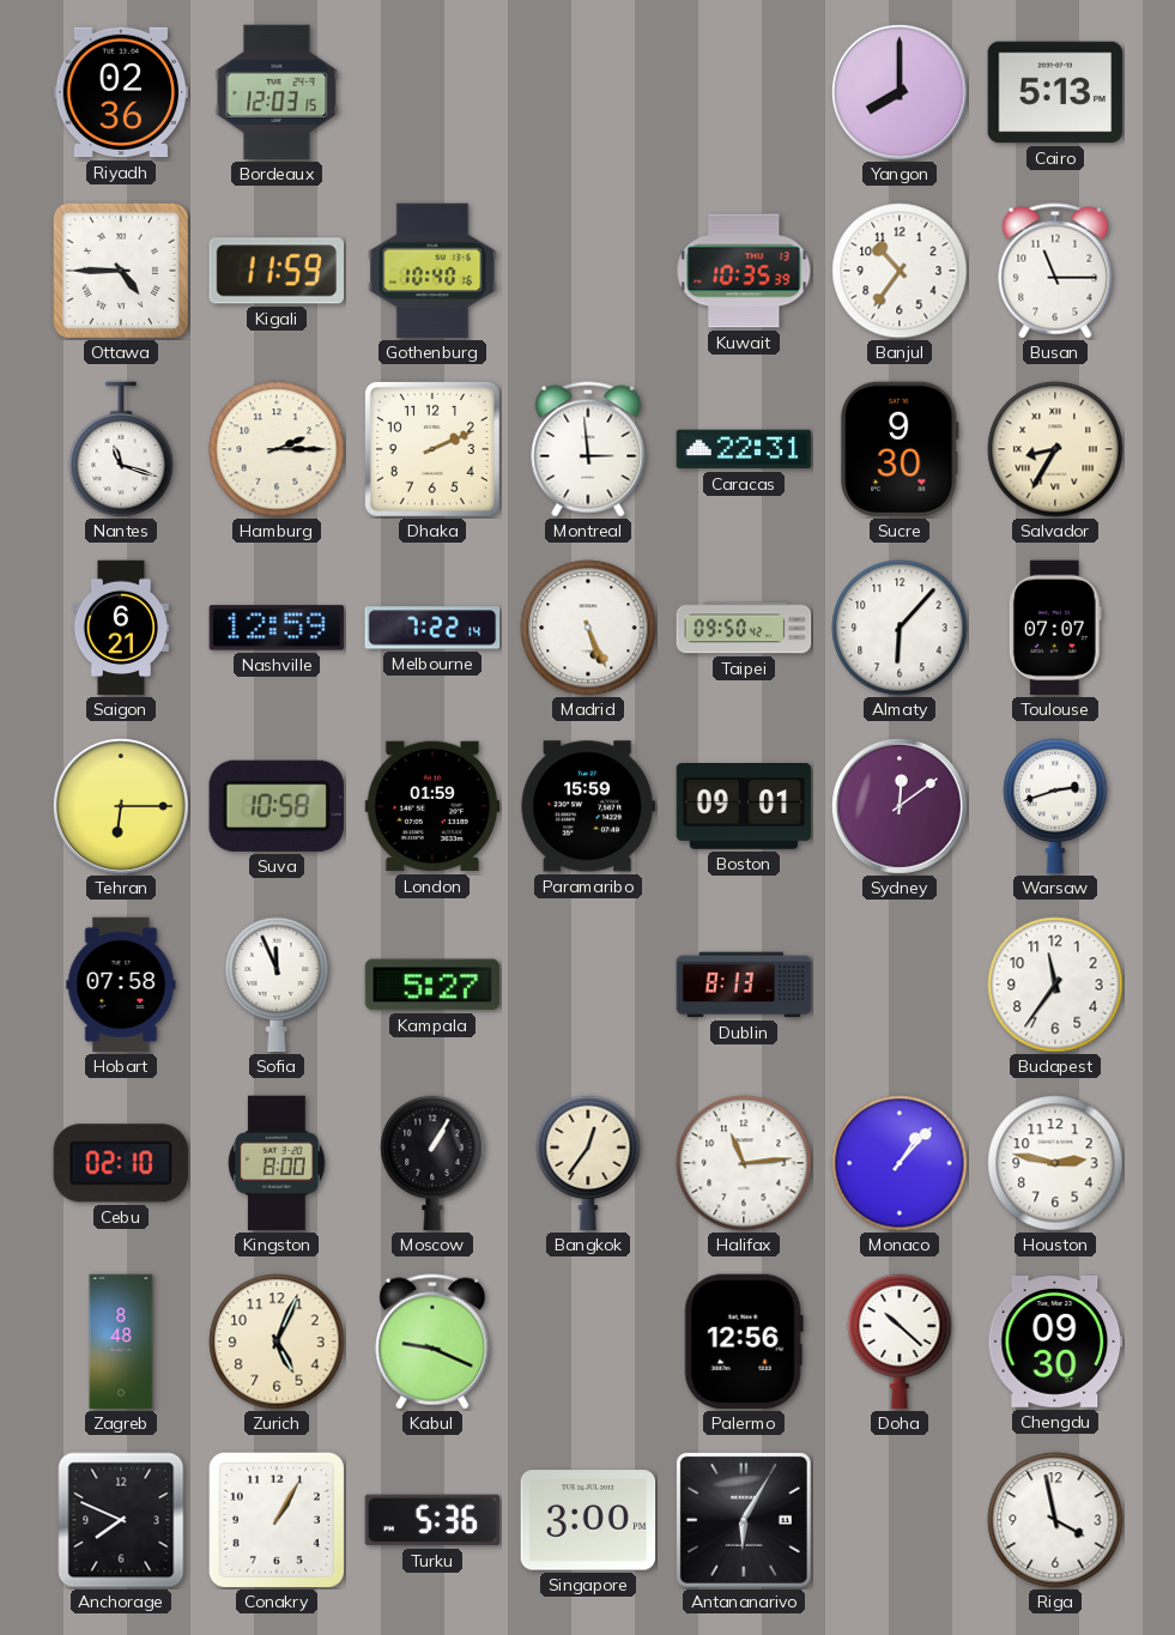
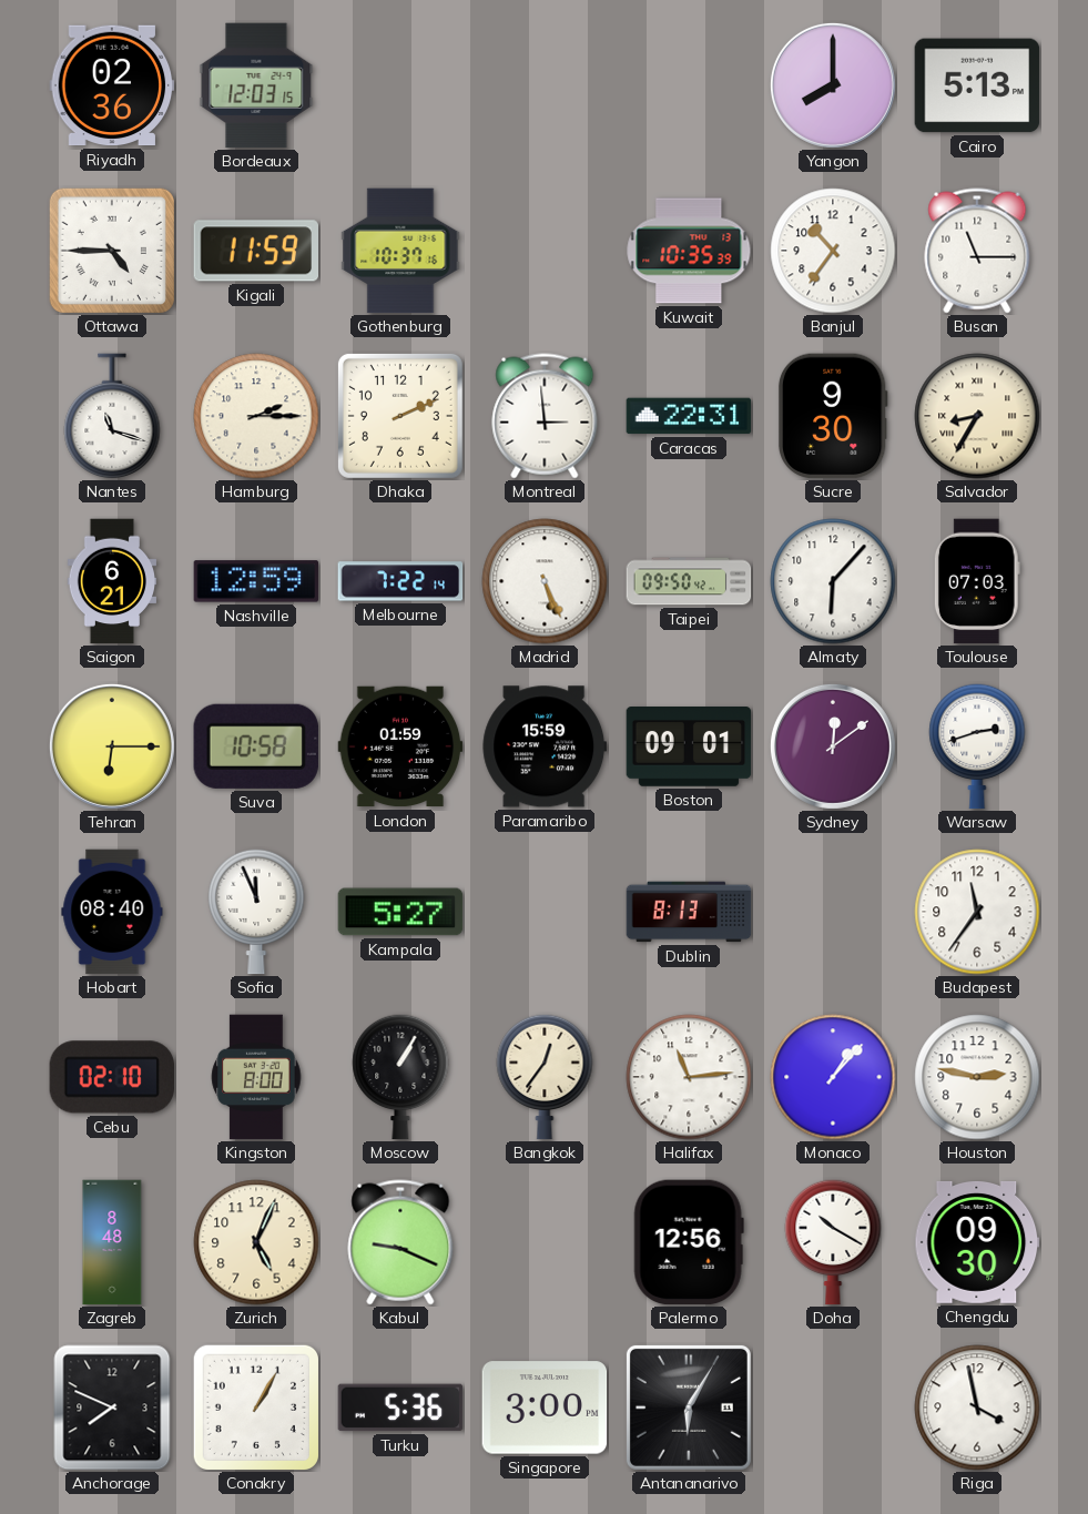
Gothenburg: 10:40 -> 10:37 (400, 251)
Toulouse: 07:07 -> 07:03 (977, 581)
Hobart: 07:58 -> 08:40 (112, 912)
Doha: 10:22 -> 10:20 (833, 1242)
